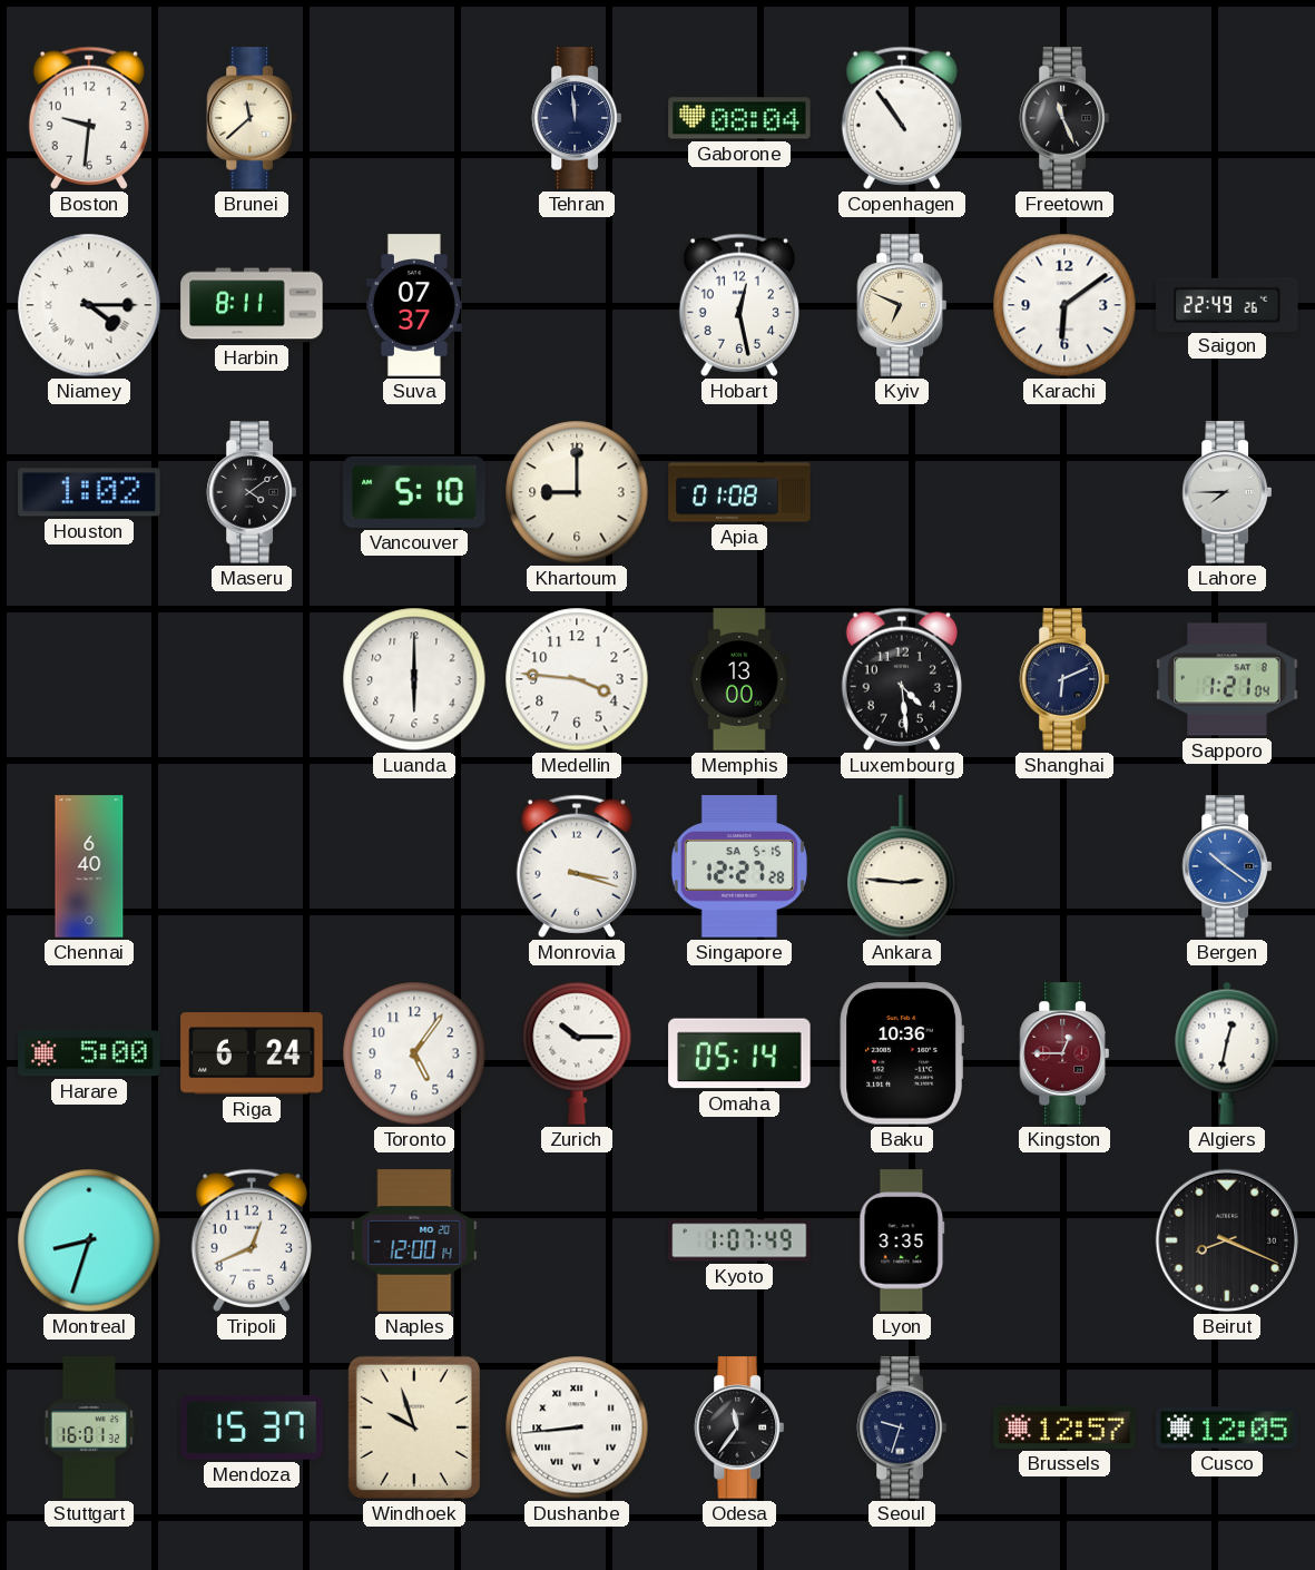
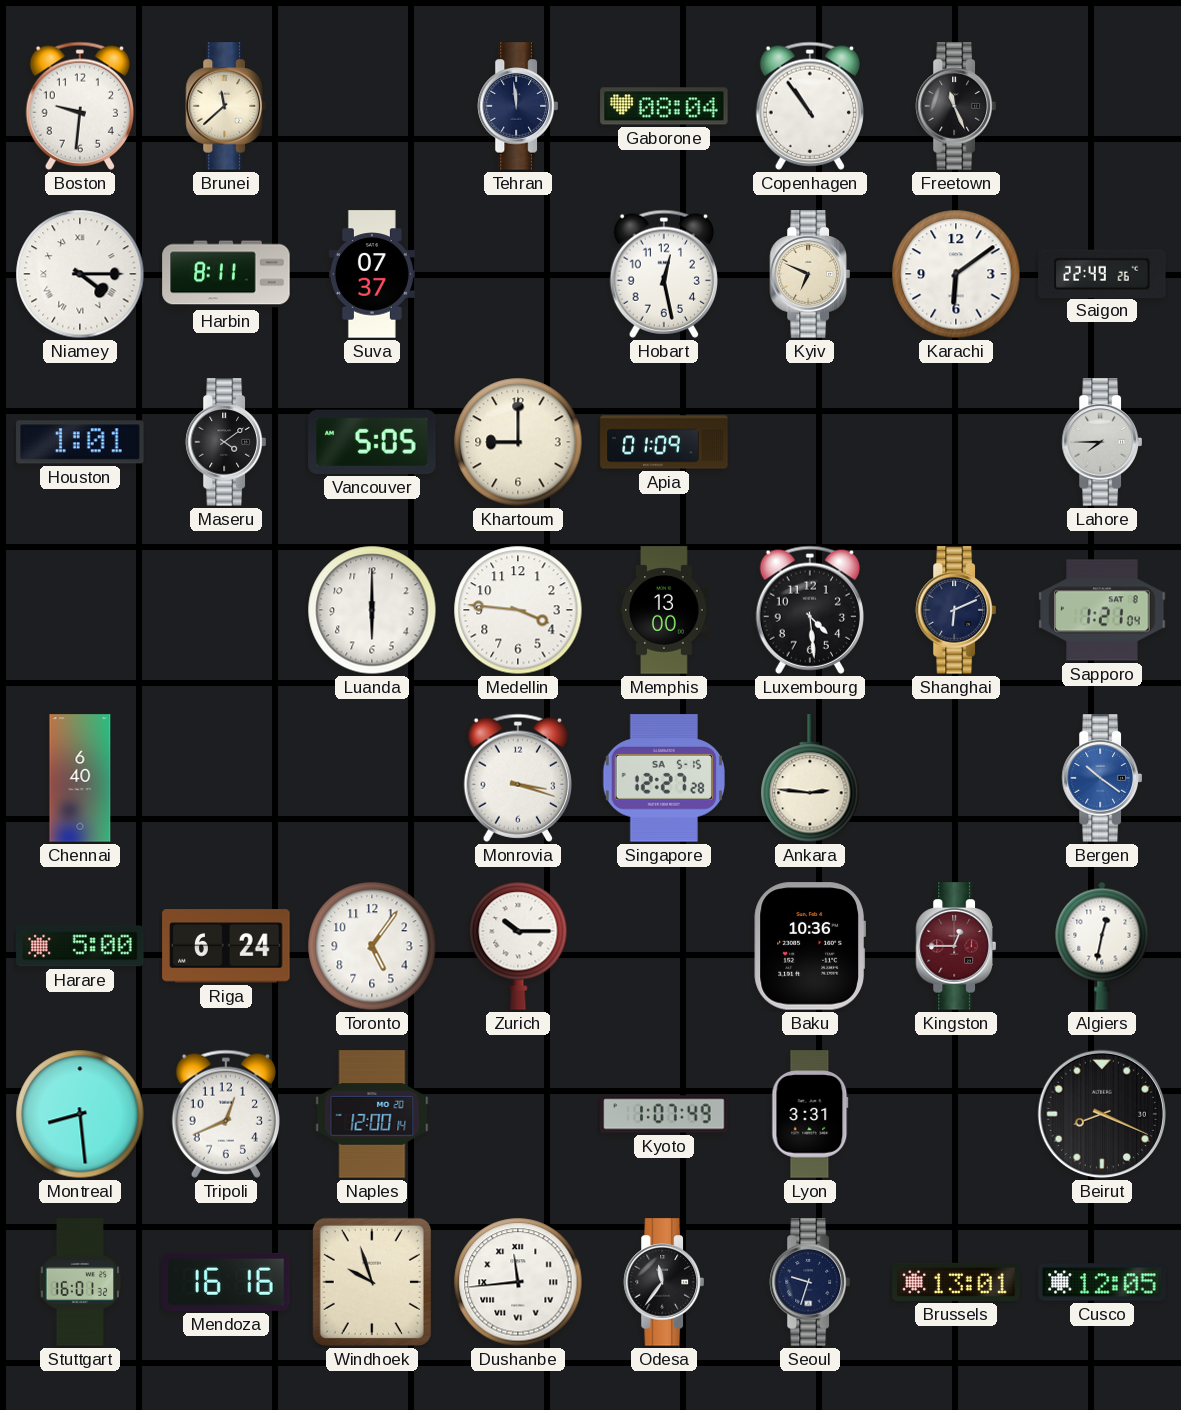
Houston: 1:02 -> 1:01 (80, 442)
Vancouver: 5:10 -> 5:05 (372, 442)
Apia: 01:08 -> 01:09 (664, 442)
Omaha: 05:14 -> none (739, 1053)
Montreal: 8:33 -> 8:29 (80, 1114)
Lyon: 3:35 -> 3:31 (810, 1114)
Mendoza: 15:37 -> 16:16 (226, 1282)
Dushanbe: 8:44 -> 11:44 (518, 1282)
Brussels: 12:57 -> 13:01 (956, 1282)
